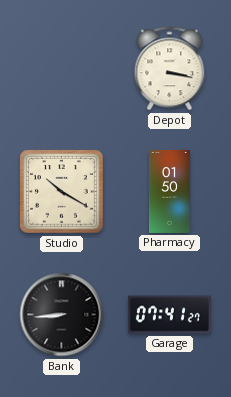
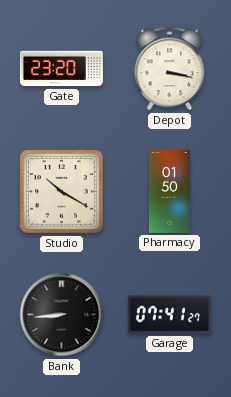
Gate: none -> 23:20 (61, 69)
